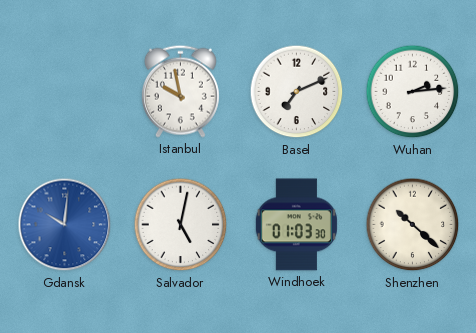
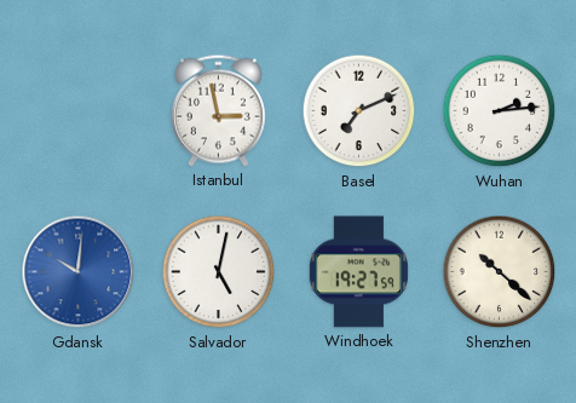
Istanbul: 9:58 -> 2:58 (218, 110)
Windhoek: 01:03 -> 19:27 (358, 272)
